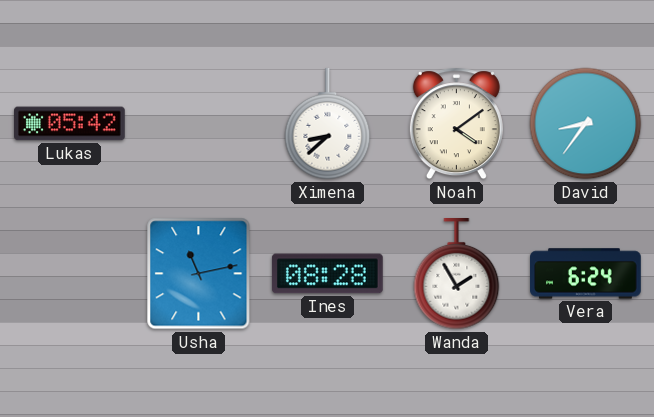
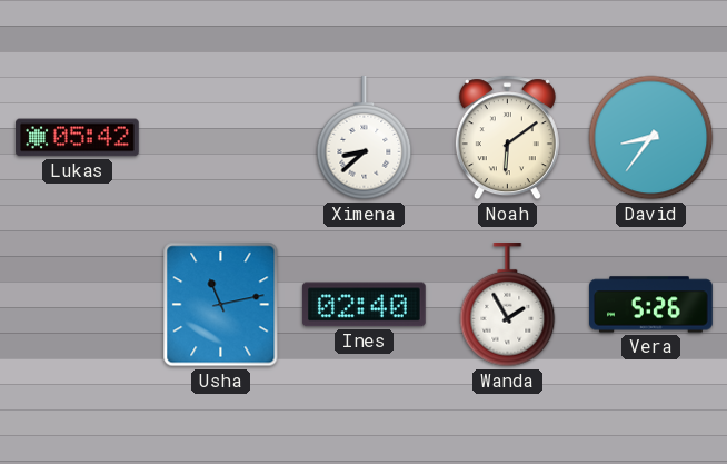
Noah: 4:09 -> 6:09 (507, 138)
Ines: 08:28 -> 02:40 (363, 305)
Vera: 6:24 -> 5:26 (651, 305)
